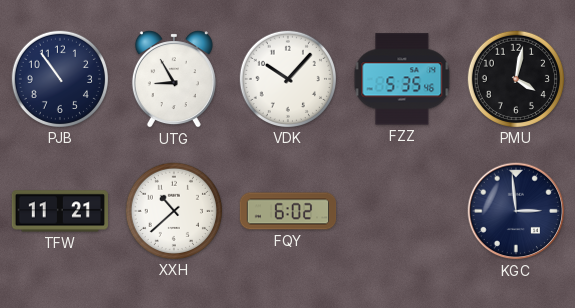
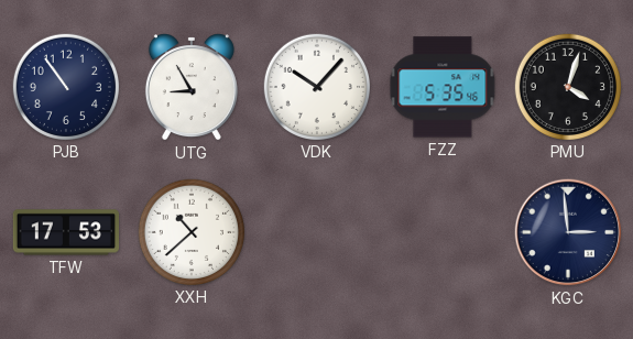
PMU: 4:02 -> 4:03 (567, 86)
TFW: 11:21 -> 17:53 (65, 232)
FQY: 6:02 -> none (288, 211)
